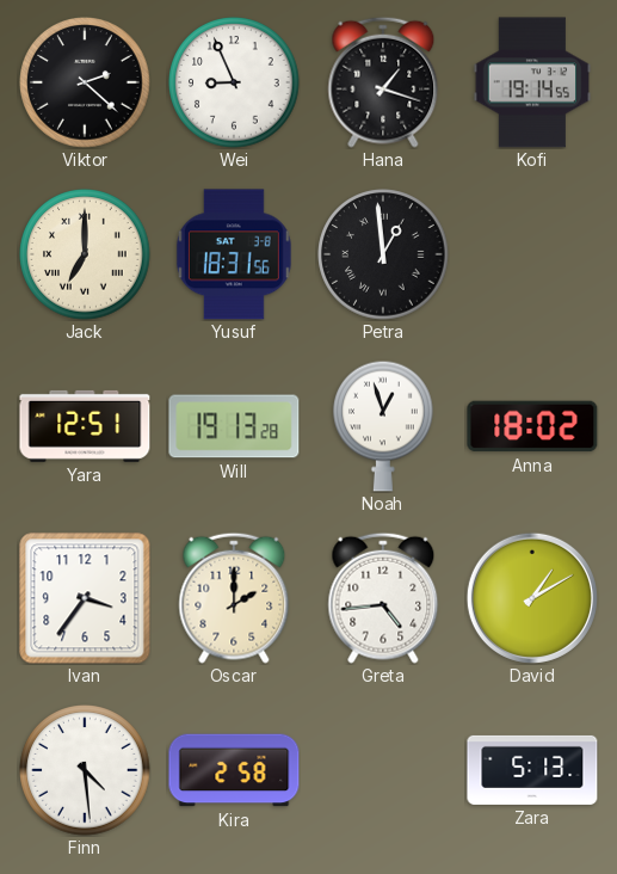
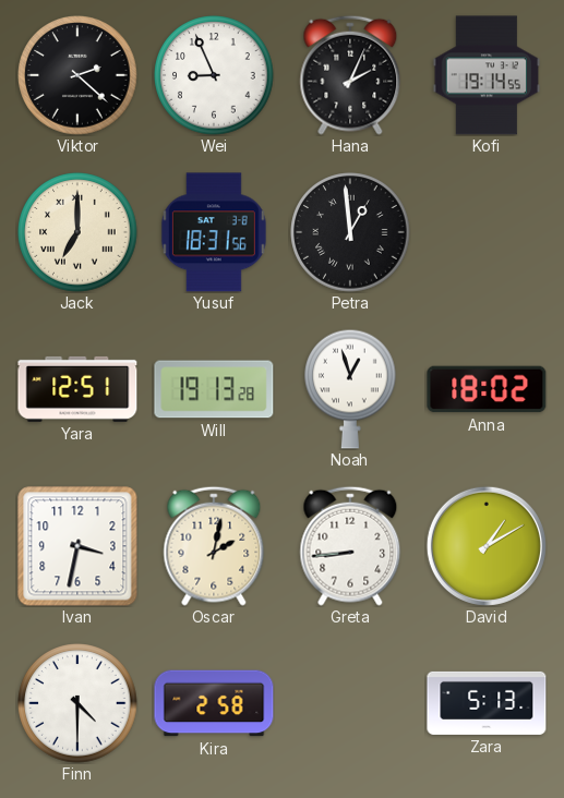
Hana: 1:18 -> 2:04 (350, 75)
Ivan: 3:36 -> 3:32 (77, 546)
Oscar: 2:00 -> 2:02 (214, 546)
Greta: 4:44 -> 8:44 (350, 546)
Finn: 4:29 -> 4:30 (77, 703)
